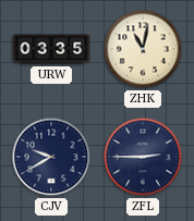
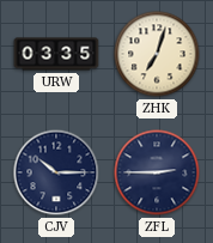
ZHK: 11:02 -> 7:03 (157, 54)
CJV: 9:40 -> 10:15 (56, 172)
